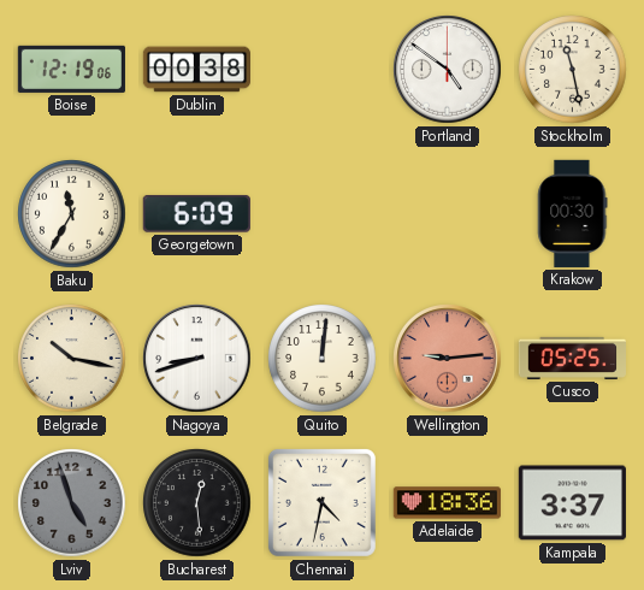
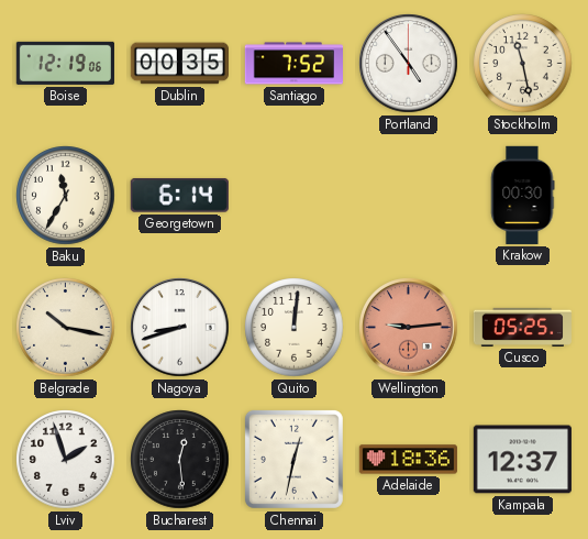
Dublin: 00:38 -> 00:35 (179, 64)
Santiago: none -> 7:52 (293, 64)
Portland: 4:51 -> 4:54 (409, 64)
Georgetown: 6:09 -> 6:14 (179, 195)
Lviv: 4:57 -> 1:57 (66, 460)
Lviv dial: grey -> white (66, 460)
Chennai: 4:32 -> 12:32 (293, 459)
Kampala: 3:37 -> 12:37 (522, 460)
